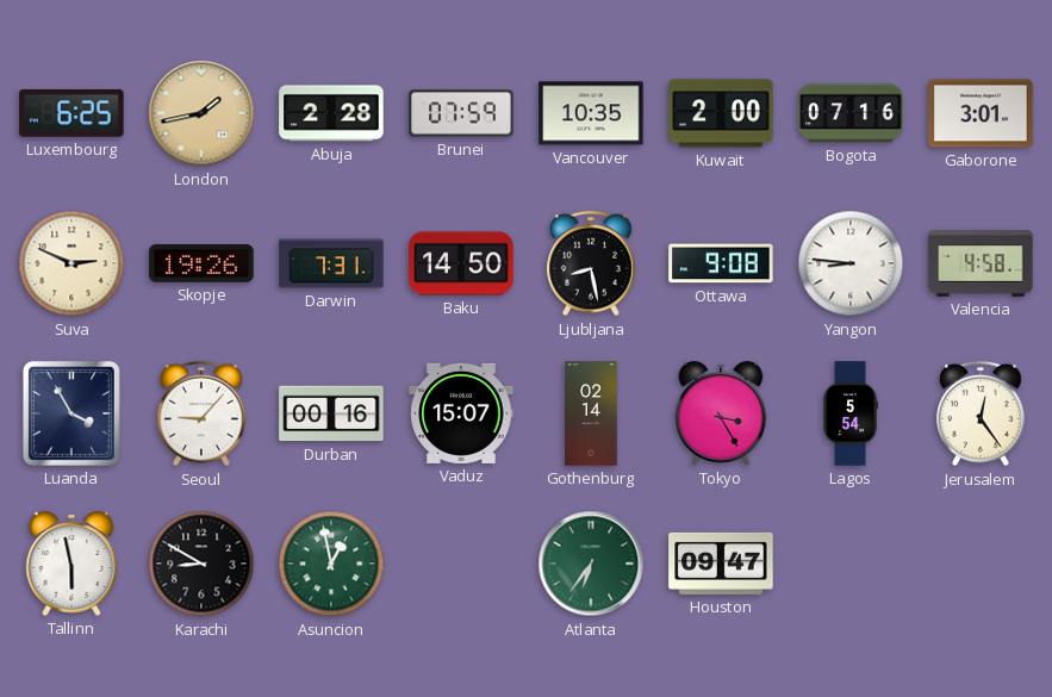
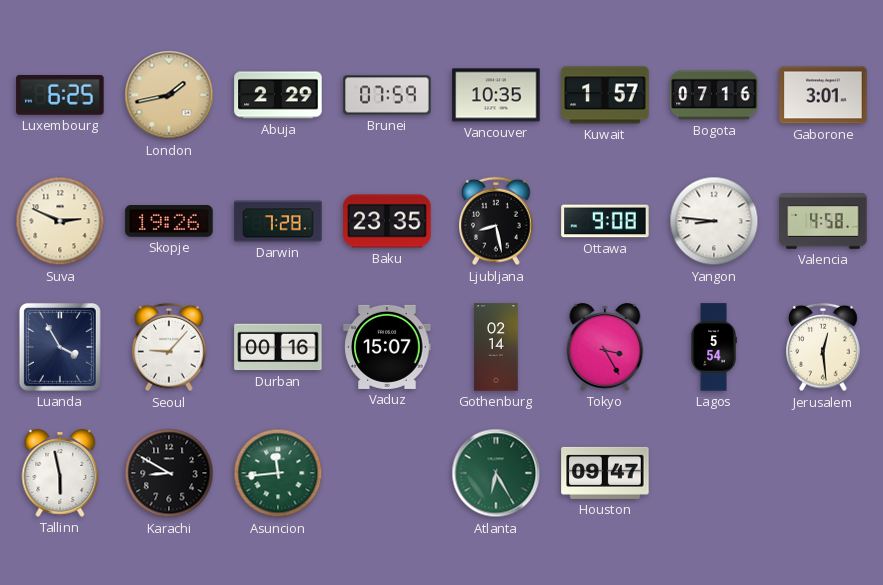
Abuja: 2:28 -> 2:29 (278, 95)
Kuwait: 2:00 -> 1:57 (605, 95)
Darwin: 7:31 -> 7:28 (278, 221)
Baku: 14:50 -> 23:35 (387, 221)
Jerusalem: 12:24 -> 12:29 (823, 347)
Asuncion: 12:58 -> 11:44 (278, 473)
Atlanta: 6:36 -> 6:25 (496, 473)
